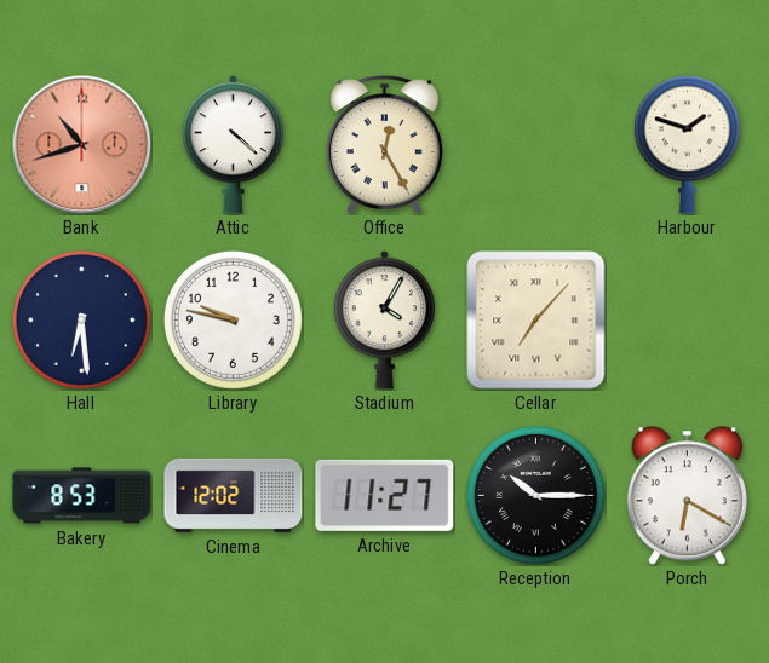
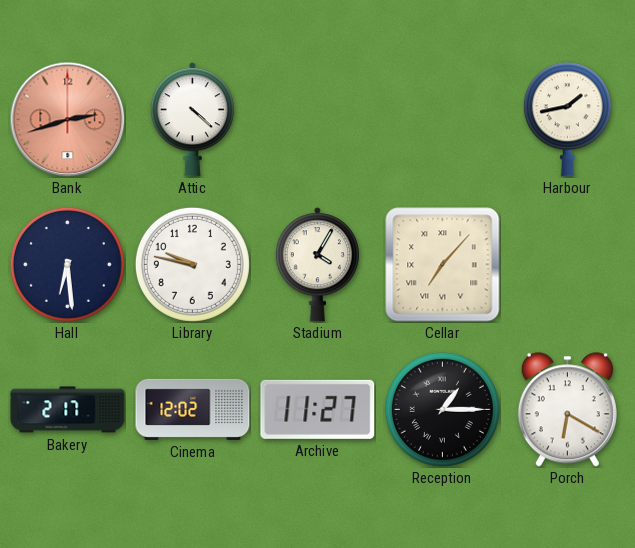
Bank: 10:42 -> 2:42 (67, 119)
Office: 12:25 -> none (384, 145)
Harbour: 1:48 -> 1:43 (567, 120)
Bakery: 8:53 -> 2:17 (68, 410)
Reception: 10:15 -> 1:15 (442, 409)
